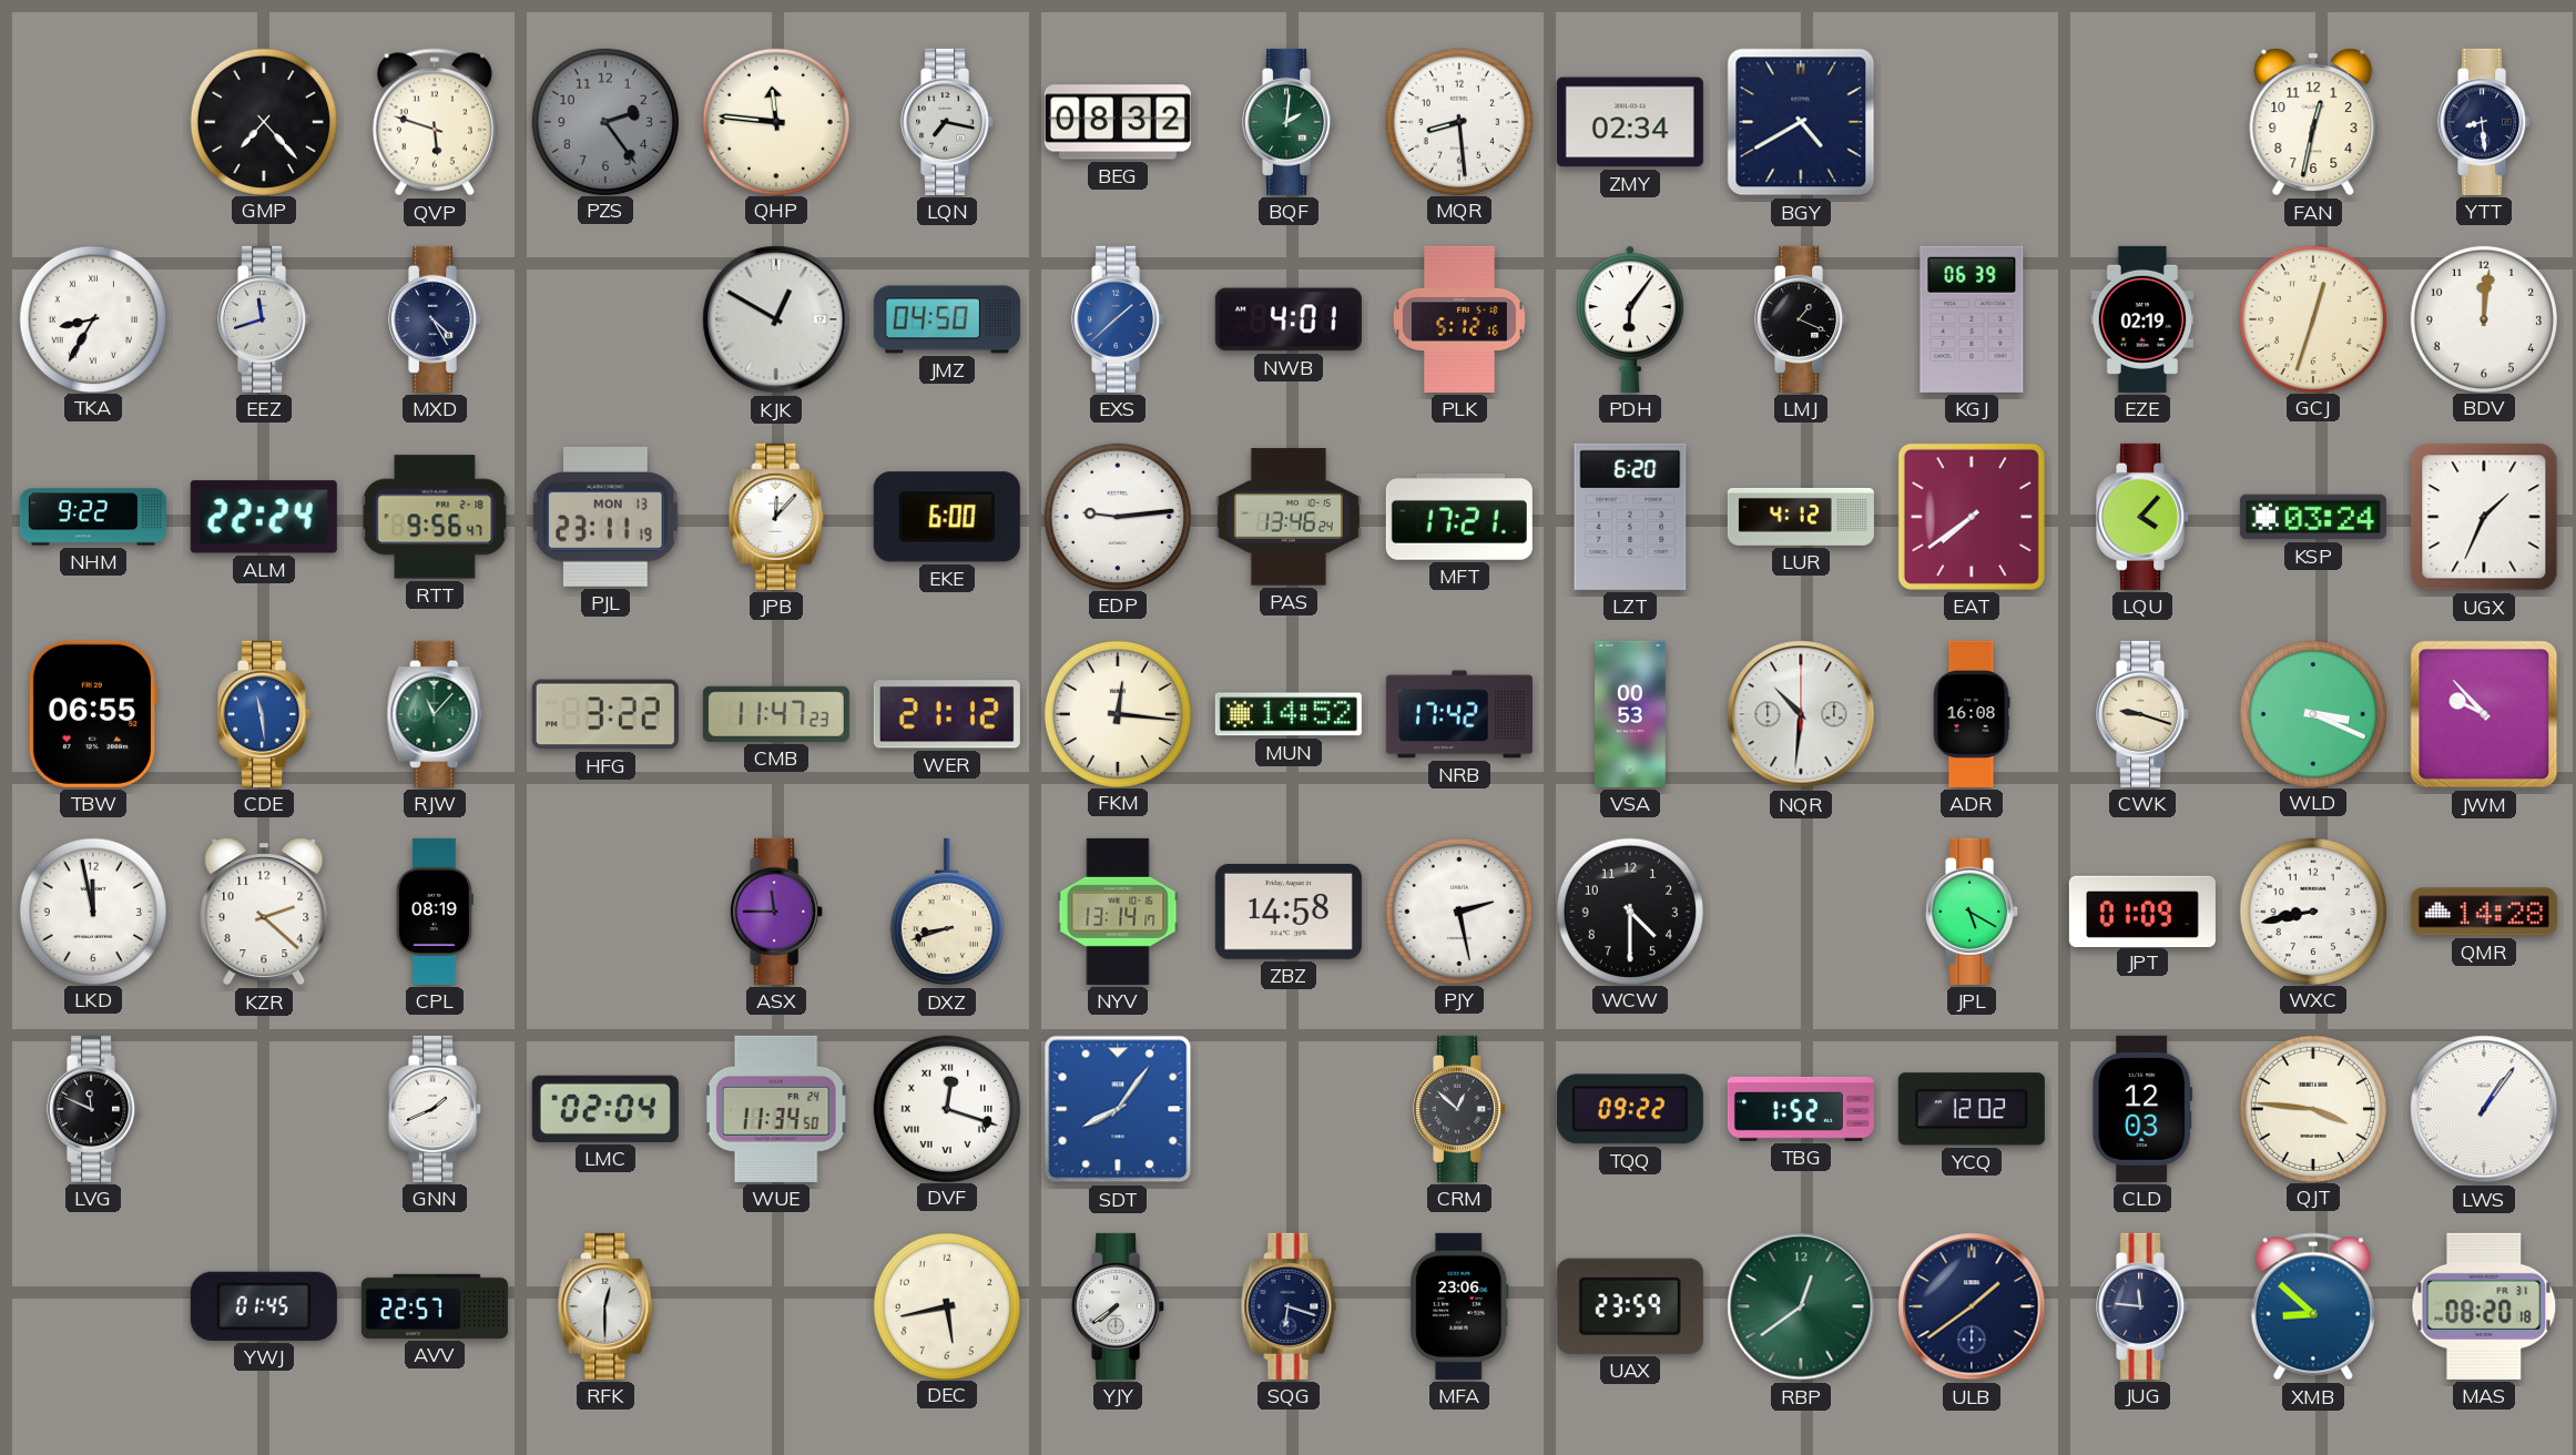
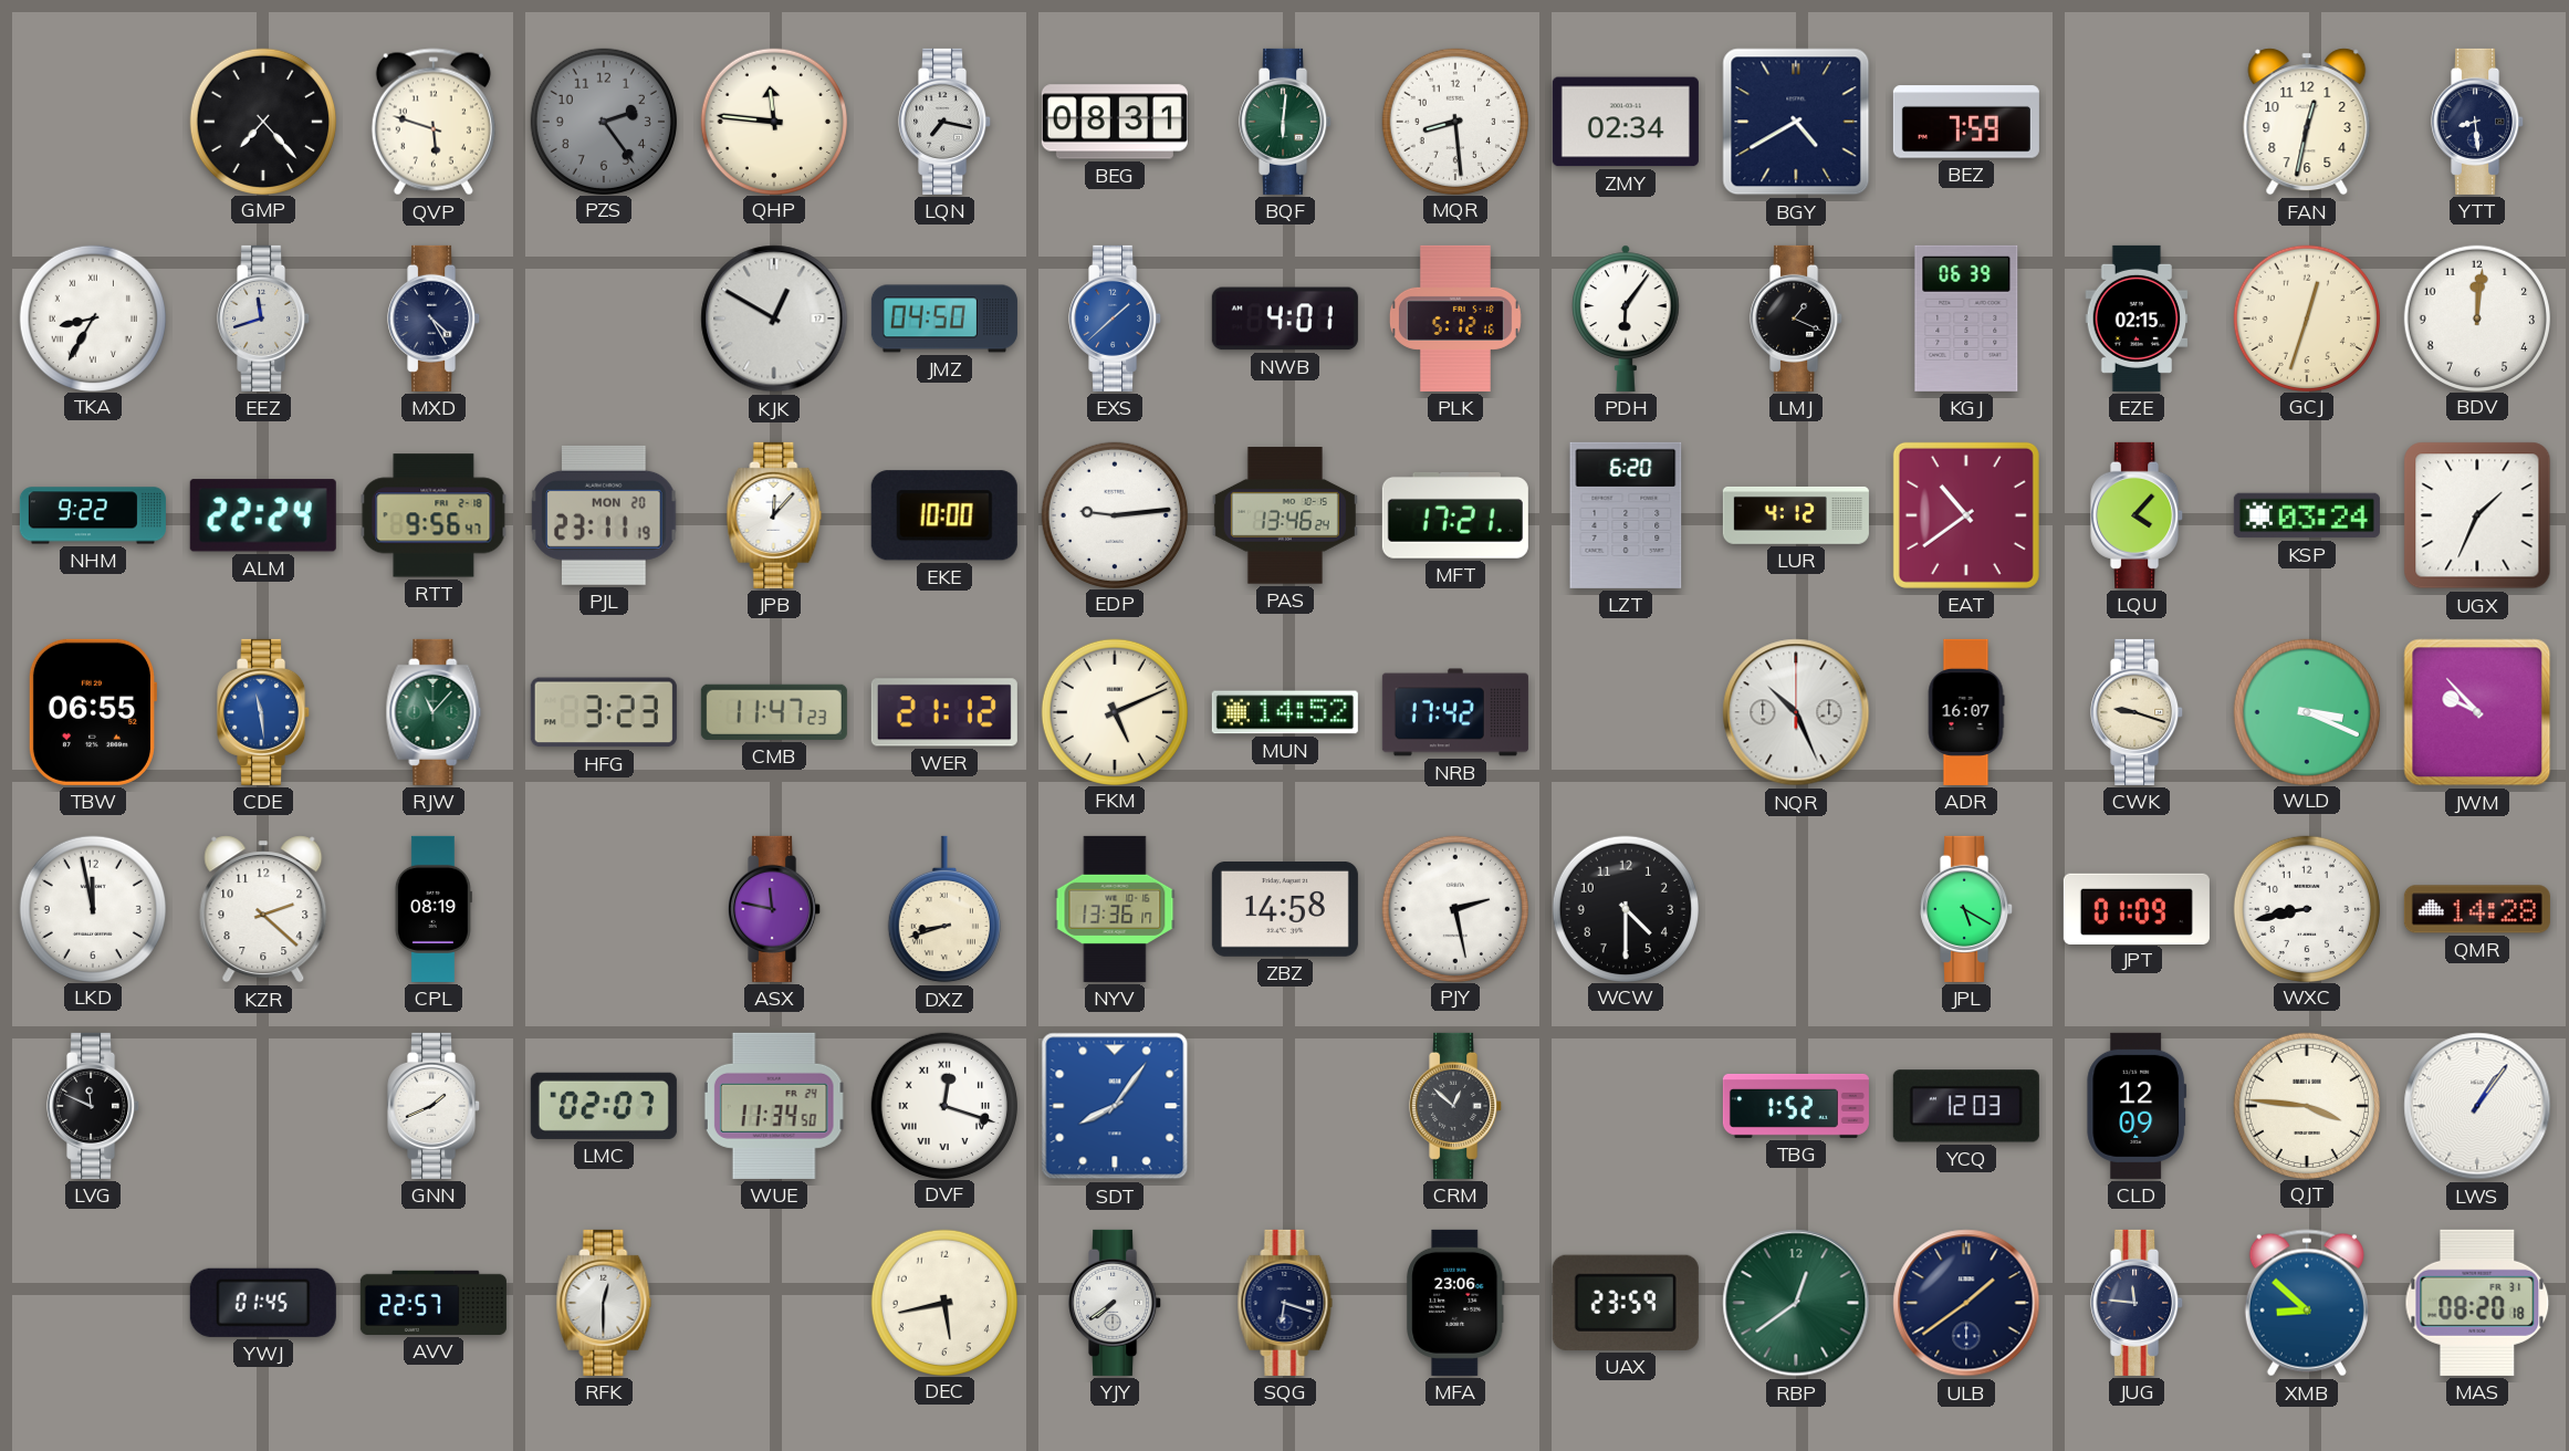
BEG: 08:32 -> 08:31 (1115, 122)
BQF: 2:01 -> 6:01 (1286, 122)
BEZ: none -> 7:59 (1966, 122)
EZE: 02:19 -> 02:15 (2137, 319)
PJL date: MON 13 -> MON 20 (604, 515)
EKE: 6:00 -> 10:00 (944, 515)
EAT: 7:39 -> 10:39 (1966, 515)
HFG: 3:22 -> 3:23 (604, 712)
FKM: 12:16 -> 5:11 (1114, 711)
VSA: 00:53 -> none (1631, 714)
NQR: 10:31 -> 10:26 (1796, 712)
ADR: 16:08 -> 16:07 (1966, 712)
ASX: 11:45 -> 11:47 (775, 909)
NYV: 13:14 -> 13:36 (1115, 909)
LMC: 02:04 -> 02:07 (604, 1106)
TQQ: 09:22 -> none (1630, 1109)
YCQ: 12:02 -> 12:03 (1966, 1106)
CLD: 12:03 -> 12:09 (2137, 1106)
